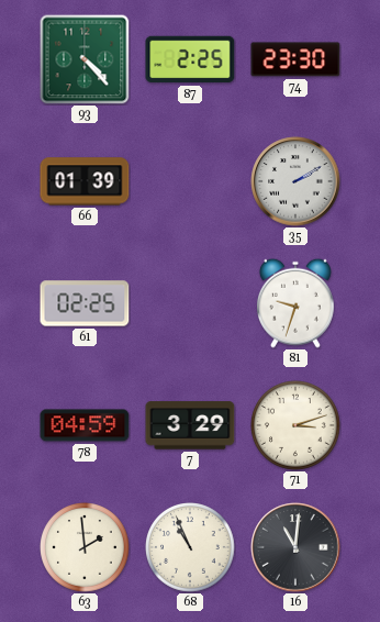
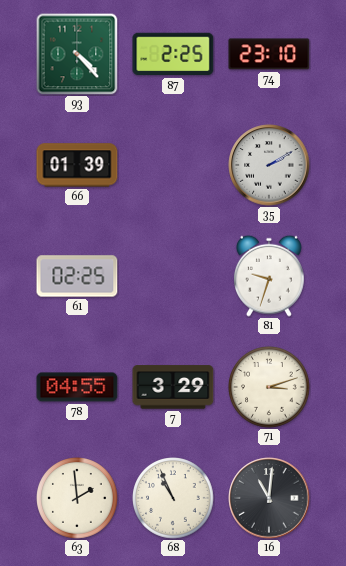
74: 23:30 -> 23:10 (269, 54)
78: 04:59 -> 04:55 (77, 387)
